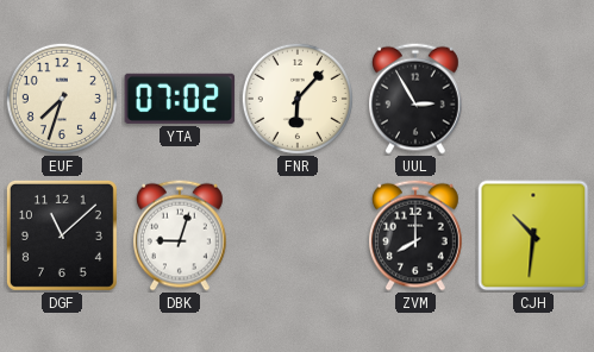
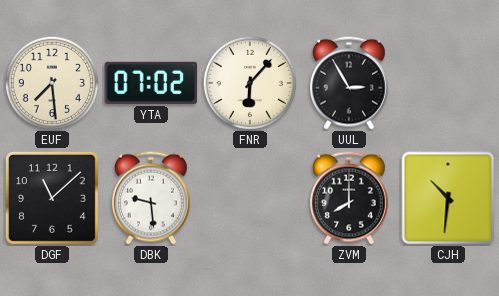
EUF: 7:33 -> 7:29 (51, 83)
DBK: 9:03 -> 9:29 (152, 198)
